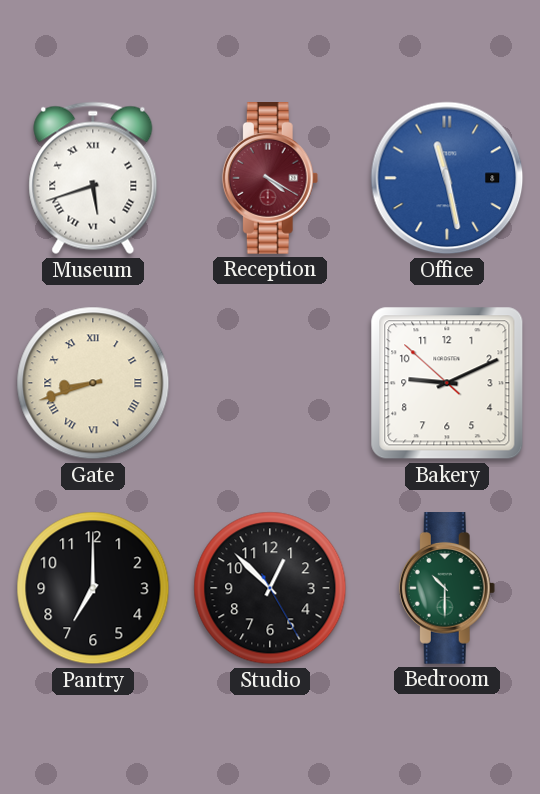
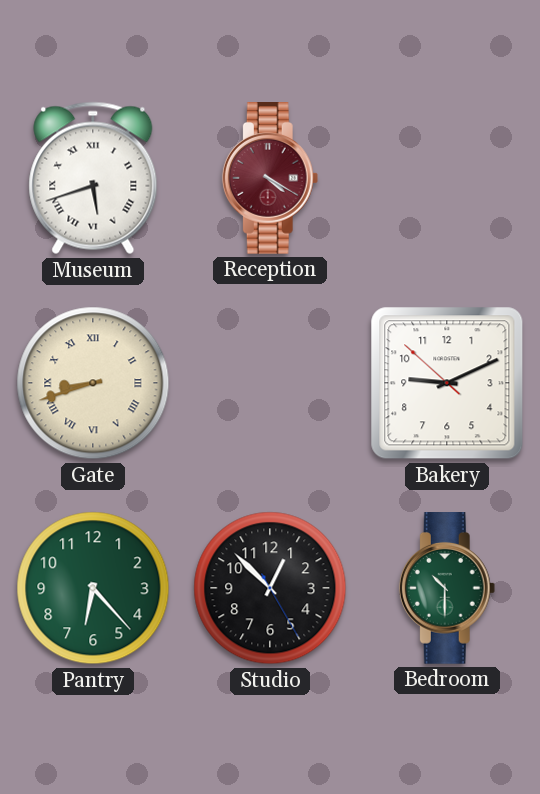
Office: 11:28 -> none (447, 178)
Pantry: 7:00 -> 6:23 (93, 588)
Pantry dial: black -> green (93, 588)
